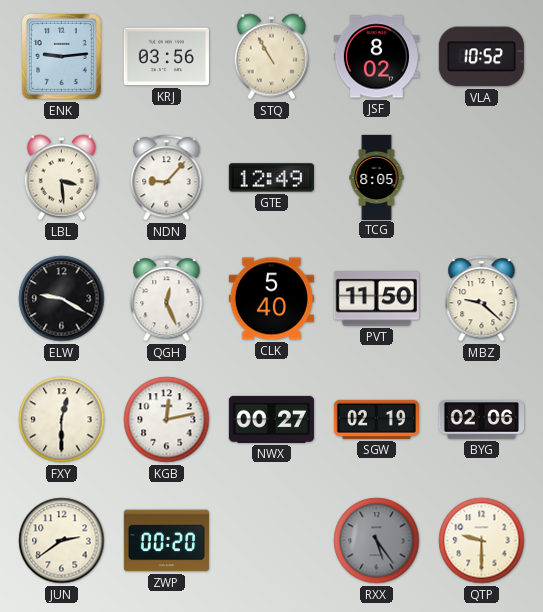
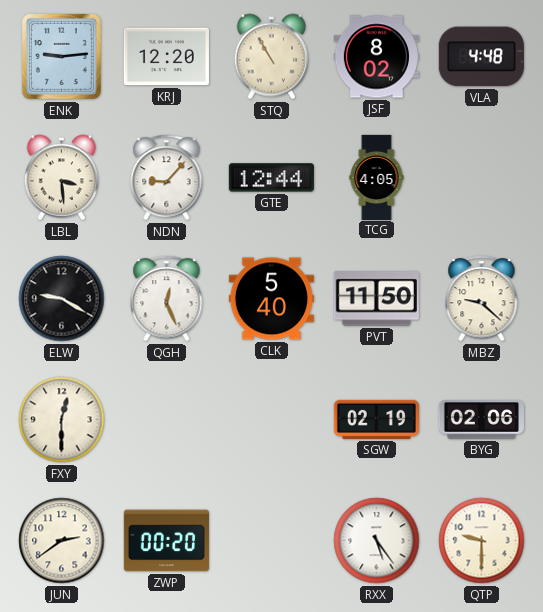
KRJ: 03:56 -> 12:20 (166, 57)
VLA: 10:52 -> 4:48 (481, 57)
GTE: 12:49 -> 12:44 (271, 178)
TCG: 8:05 -> 4:05 (377, 177)
KGB: 12:13 -> none (167, 420)
NWX: 00:27 -> none (271, 419)
RXX dial: grey -> white (377, 541)
